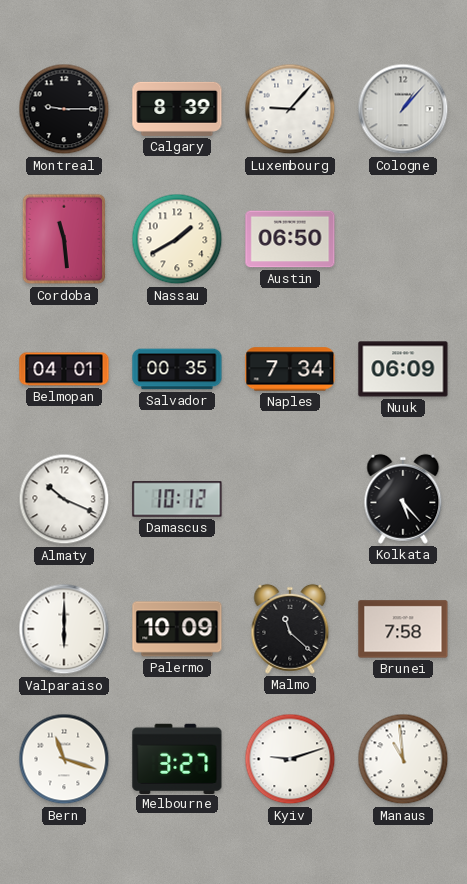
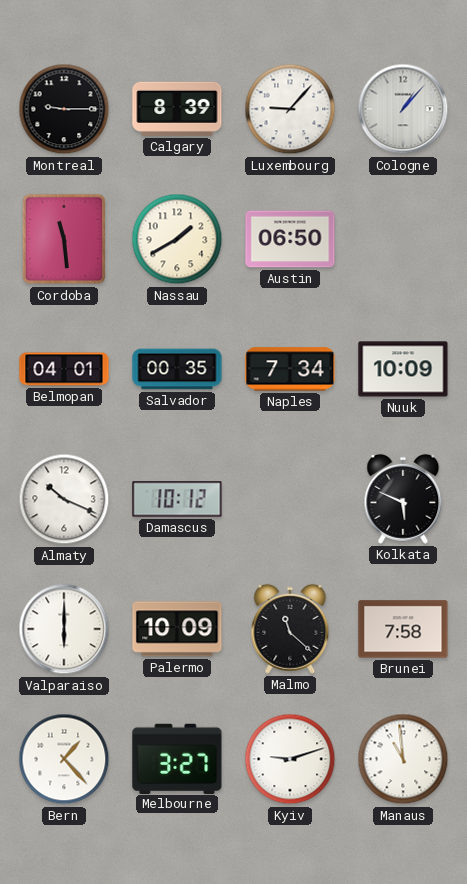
Nuuk: 06:09 -> 10:09 (403, 369)
Kolkata: 5:23 -> 5:49 (403, 499)
Bern: 11:18 -> 1:23 (64, 759)
